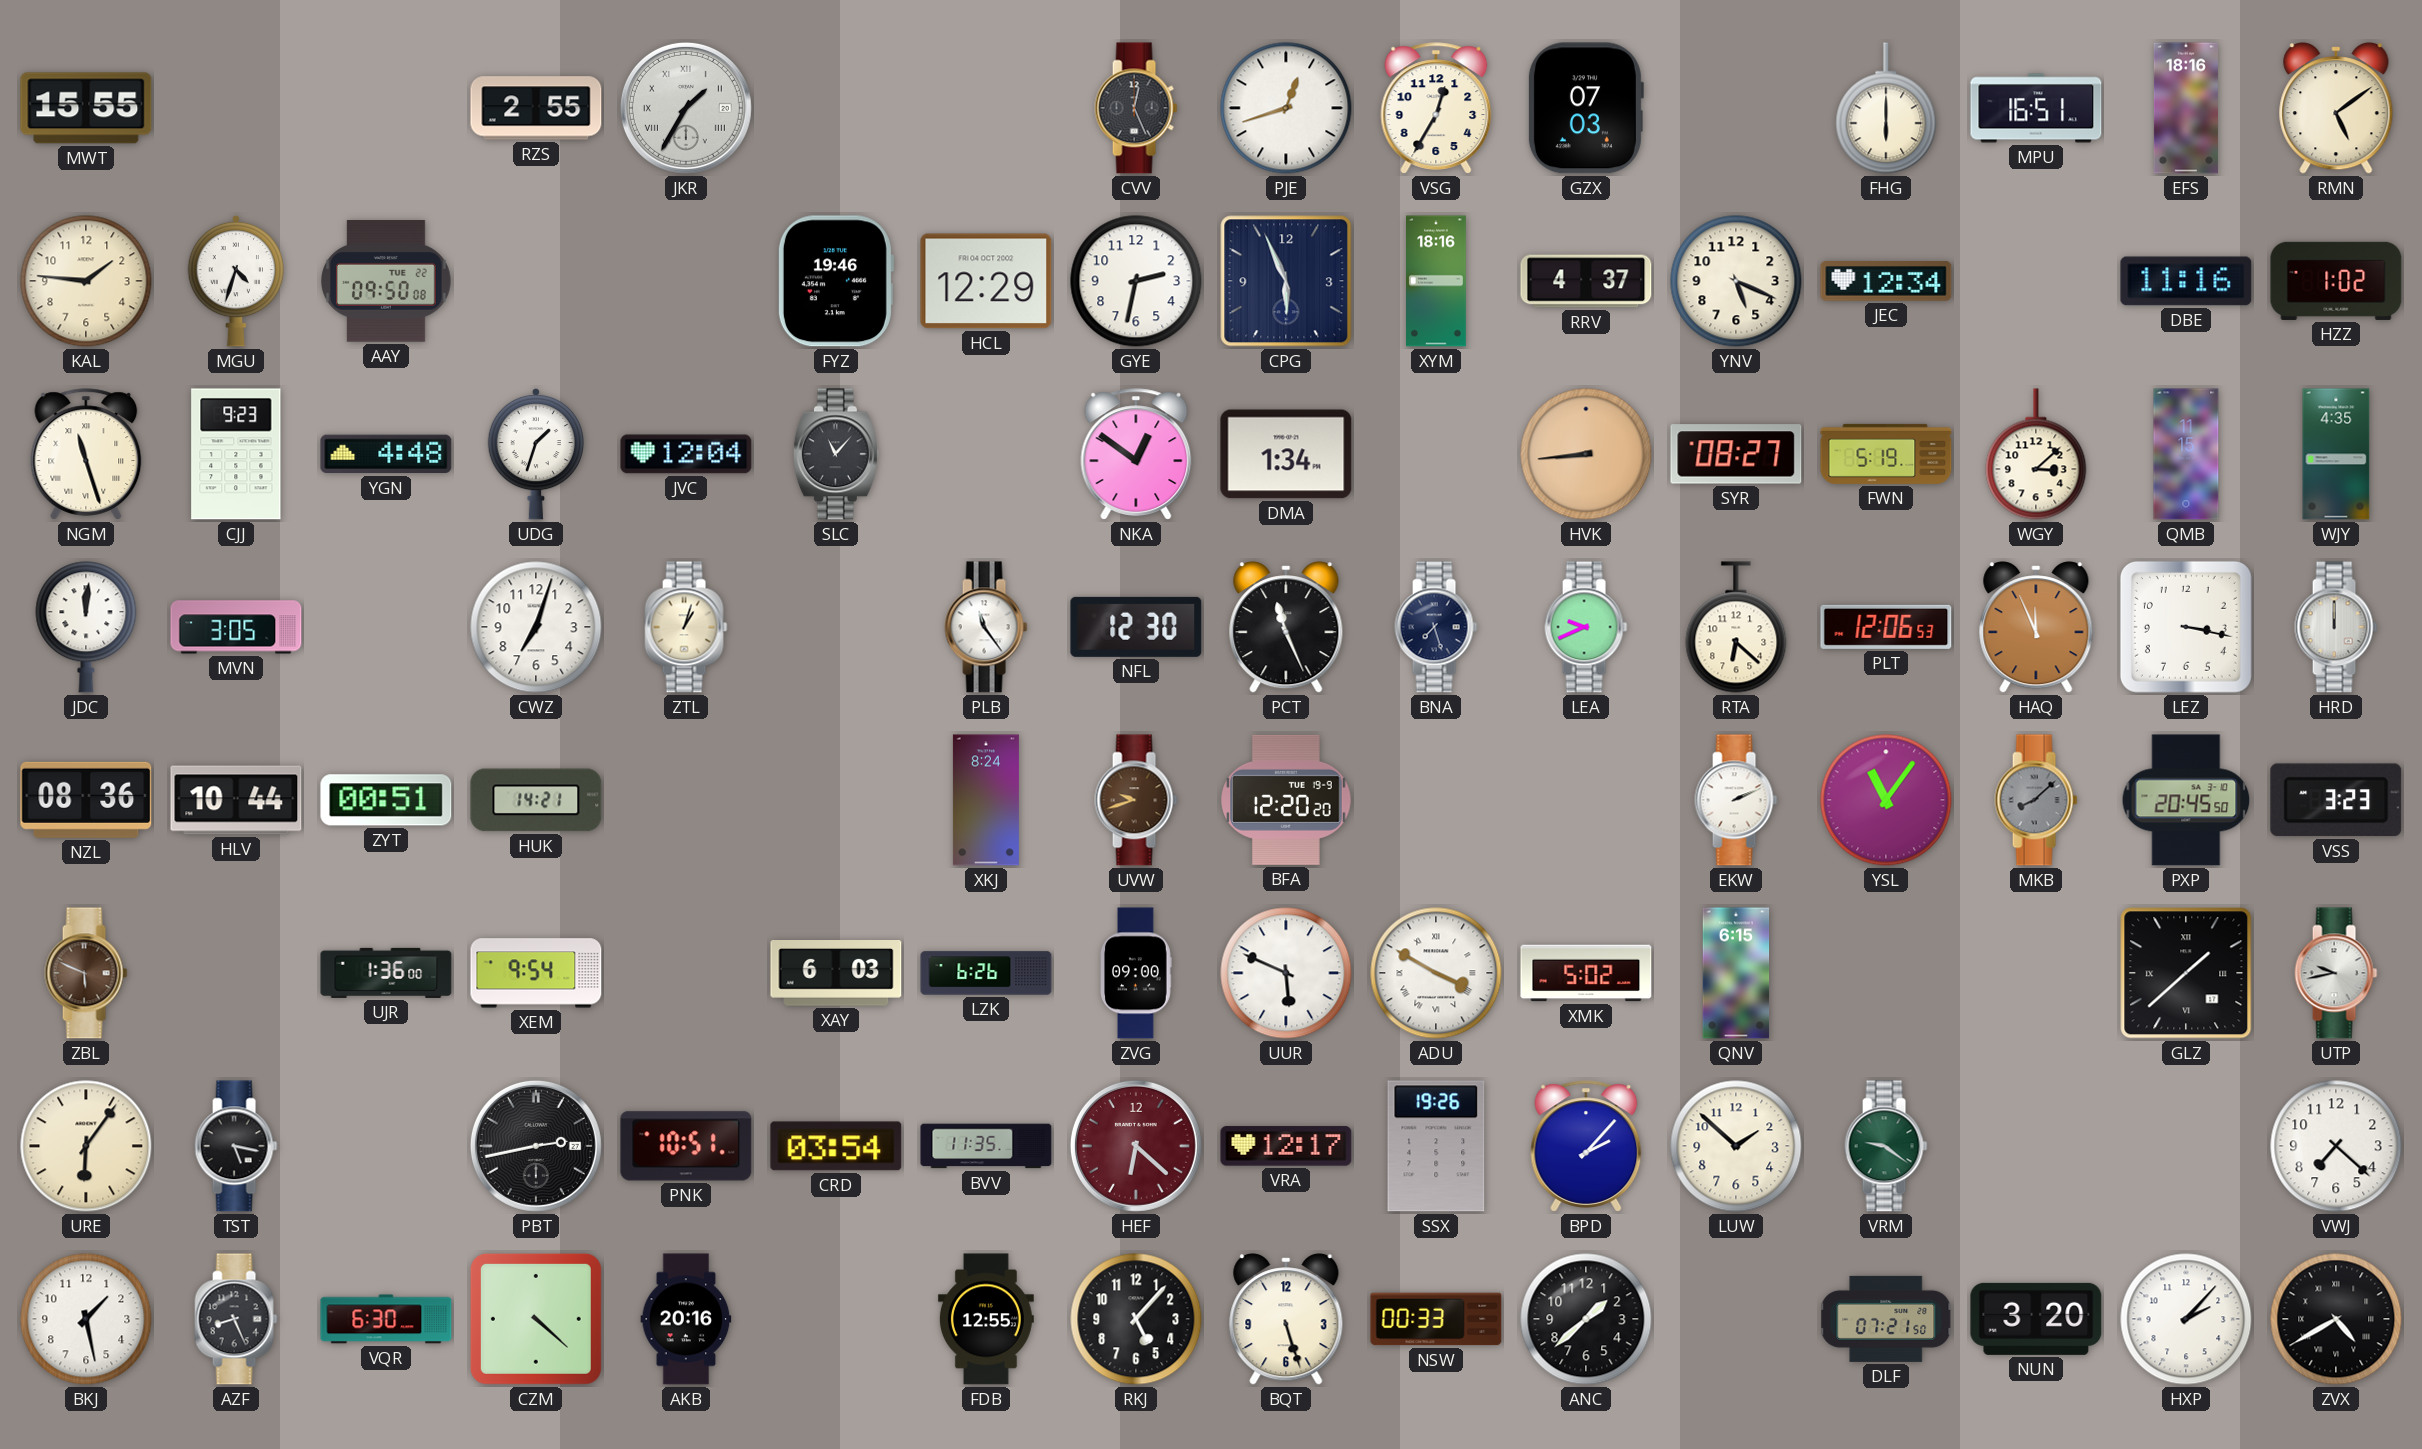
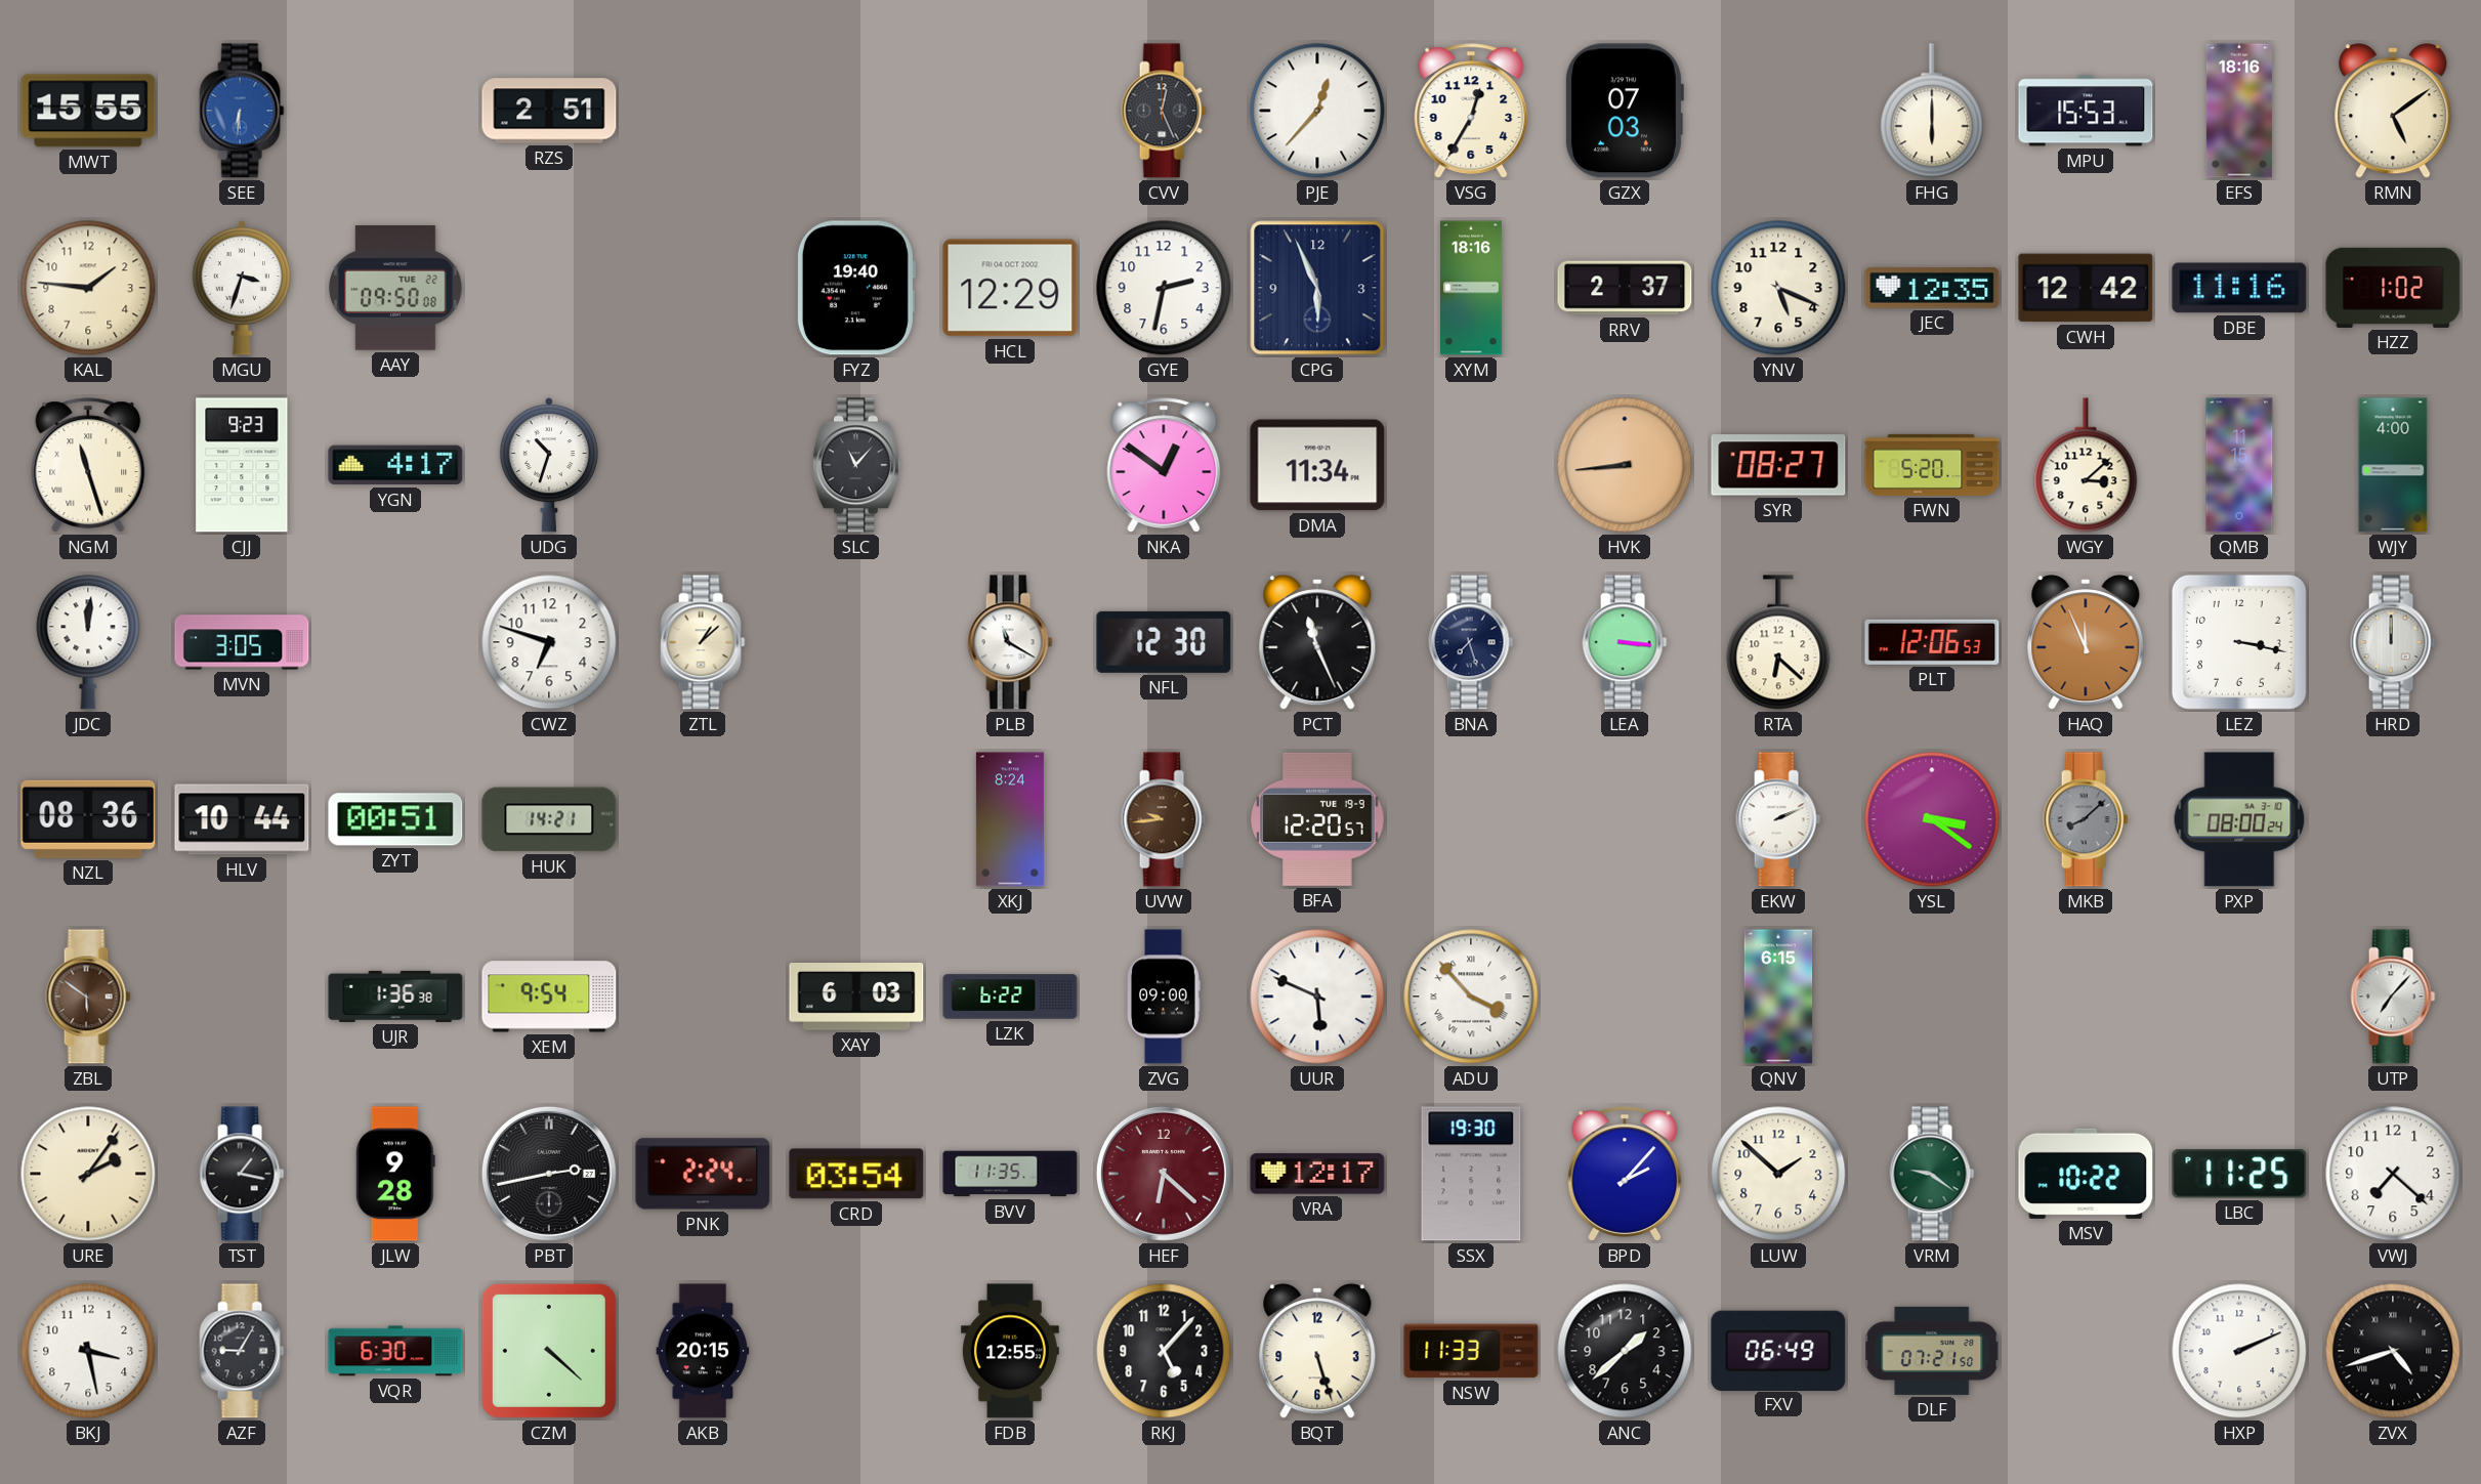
SEE: none -> 6:31 (242, 111)
RZS: 2:55 -> 2:51 (549, 111)
JKR: 1:35 -> none (686, 108)
PJE: 12:42 -> 12:37 (1317, 111)
MPU: 16:51 -> 15:53 (2086, 111)
MGU: 4:33 -> 3:33 (241, 288)
FYZ: 19:46 -> 19:40 (855, 288)
RRV: 4:37 -> 2:37 (1625, 288)
JEC: 12:34 -> 12:35 (1932, 288)
CWH: none -> 12:42 (2086, 288)
YGN: 4:48 -> 4:17 (395, 465)
UDG: 1:33 -> 10:33 (548, 465)
JVC: 12:04 -> none (686, 454)
DMA: 1:34 -> 11:34 (1317, 465)
FWN: 5:19 -> 5:20 (1932, 465)
WJY: 4:35 -> 4:00 (2393, 465)
CWZ: 7:03 -> 6:48 (549, 642)
ZTL: 1:03 -> 1:08 (703, 642)
PLB: 11:24 -> 11:20 (1010, 642)
LEA: 9:41 -> 3:16 (1625, 642)
UVW: 9:42 -> 9:44 (1164, 819)
BFA: 12:20:20 -> 12:20:57 (1317, 819)
YSL: 11:06 -> 3:21 (1932, 819)
PXP: 20:45 -> 08:00 (2239, 819)
VSS: 3:23 -> none (2336, 800)
ZBL: 5:49 -> 5:51 (88, 997)
UJR: 1:36:00 -> 1:36:38 (395, 997)
LZK: 6:26 -> 6:22 (1010, 997)
ADU: 3:50 -> 3:53 (1471, 997)
XMK: 5:02 -> none (1586, 973)
GLZ: 1:38 -> none (2186, 973)
UTP: 9:43 -> 7:07 (2393, 997)
URE: 6:06 -> 2:06 (88, 1174)
TST: 5:17 -> 1:17 (242, 1174)
JLW: none -> 9:28 (395, 1174)
PNK: 10:51 -> 2:24 (703, 1174)
SSX: 19:26 -> 19:30 (1471, 1174)
MSV: none -> 10:22 (2086, 1174)
LBC: none -> 11:25 (2239, 1174)
BKJ: 1:28 -> 3:28 (88, 1351)
AZF: 8:26 -> 9:05 (242, 1351)
AKB: 20:16 -> 20:15 (703, 1351)
NSW: 00:33 -> 11:33 (1471, 1351)
FXV: none -> 06:49 (1778, 1350)
NUN: 3:20 -> none (2036, 1319)
HXP: 2:07 -> 2:11 (2239, 1351)
ZVX: 4:40 -> 4:42 (2393, 1351)
